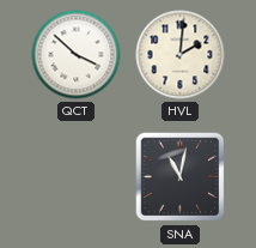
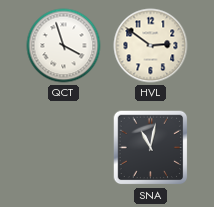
QCT: 3:52 -> 3:57 (64, 46)
HVL: 2:01 -> 2:51 (151, 46)
